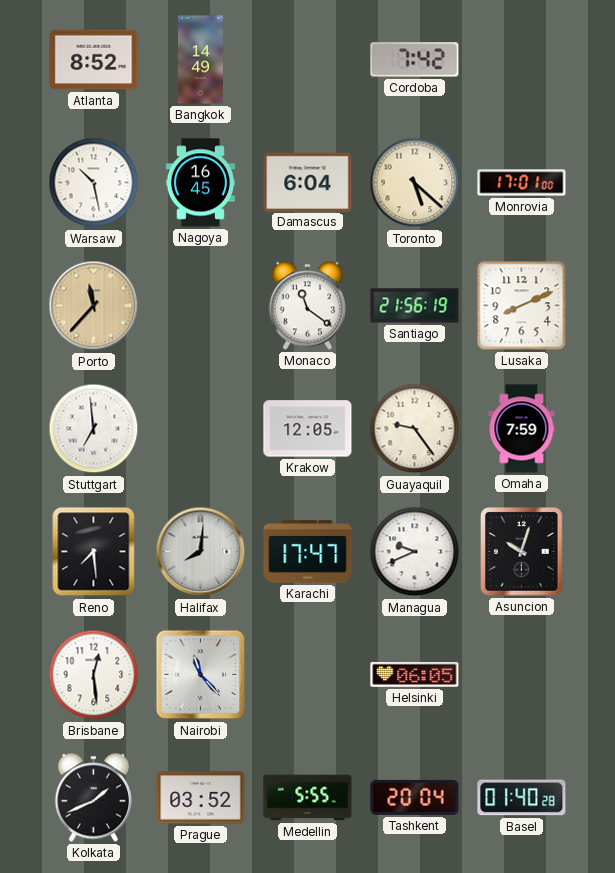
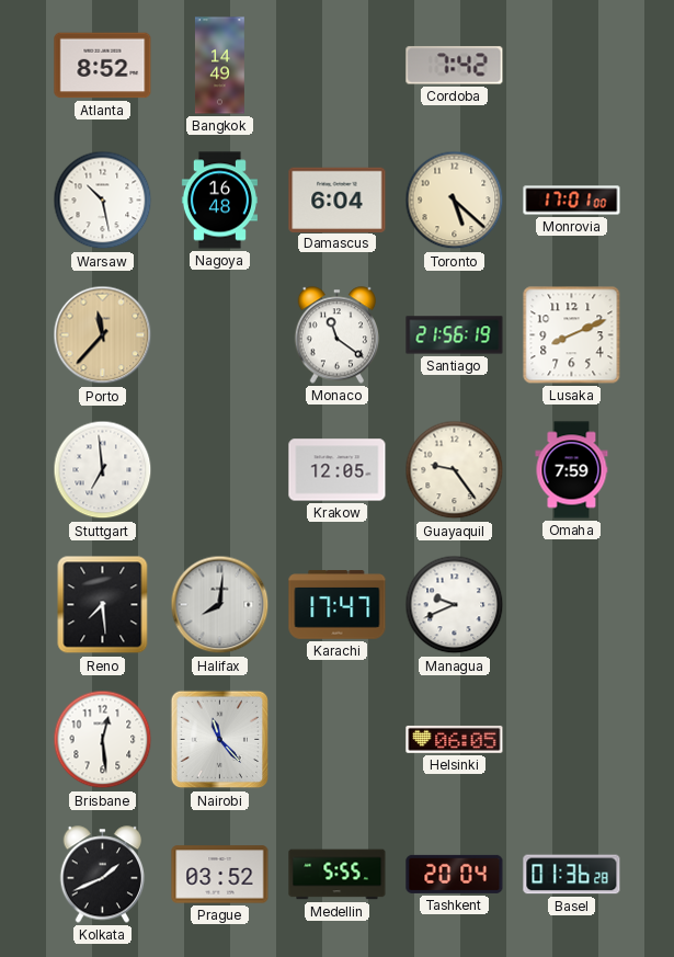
Nagoya: 16:45 -> 16:48 (219, 201)
Asuncion: 10:03 -> none (522, 552)
Basel: 01:40 -> 01:36 (572, 875)
